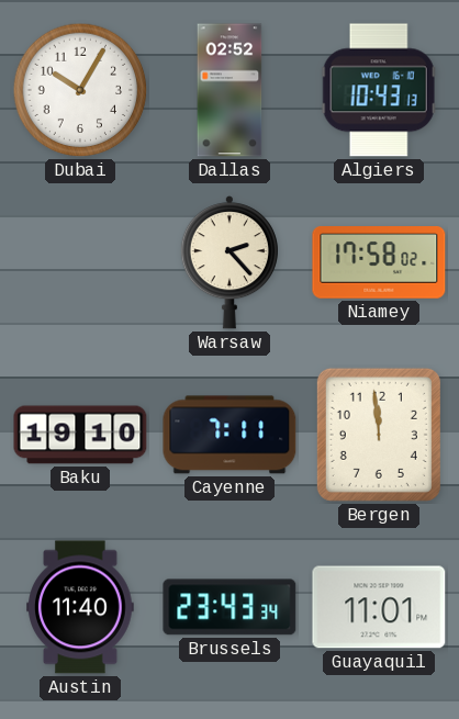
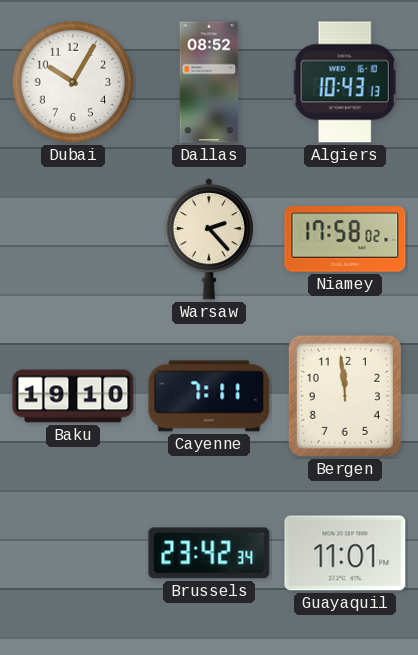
Dallas: 02:52 -> 08:52 (209, 82)
Austin: 11:40 -> none (80, 607)
Brussels: 23:43 -> 23:42 (209, 553)
